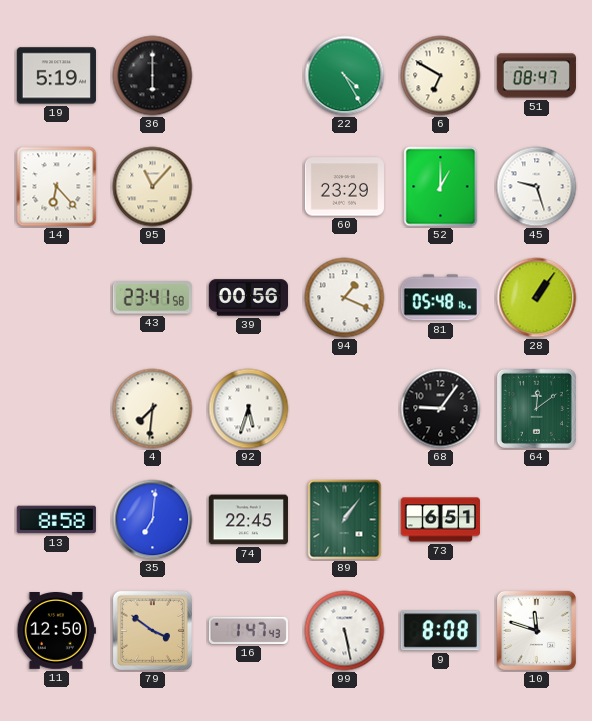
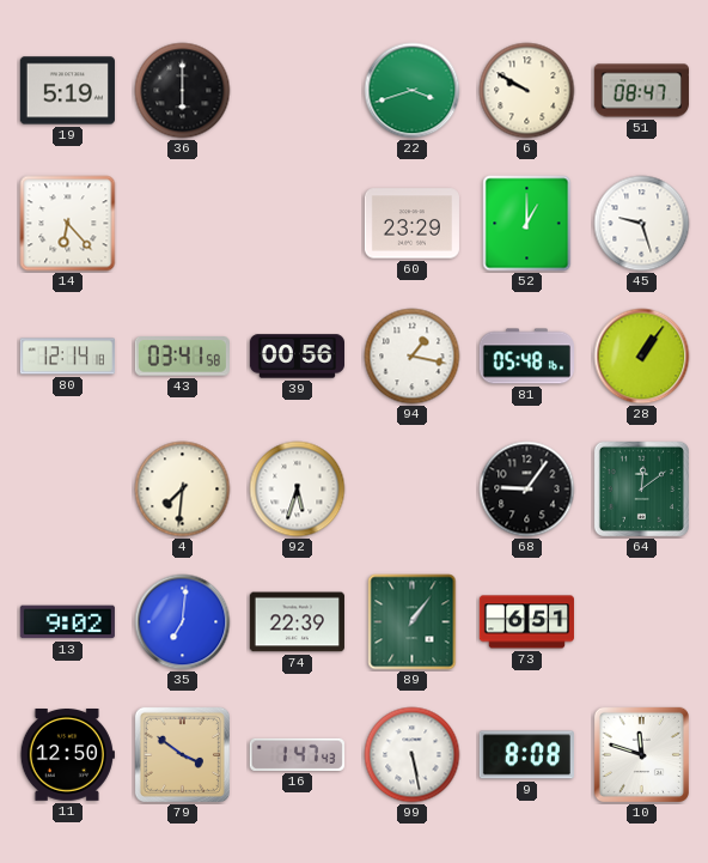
22: 4:25 -> 3:42 (413, 91)
6: 6:50 -> 9:50 (527, 91)
95: 11:07 -> none (153, 187)
80: none -> 12:14 (67, 357)
43: 23:41 -> 03:41 (182, 357)
94: 1:19 -> 1:17 (413, 357)
13: 8:58 -> 9:02 (67, 622)
74: 22:45 -> 22:39 (297, 622)
